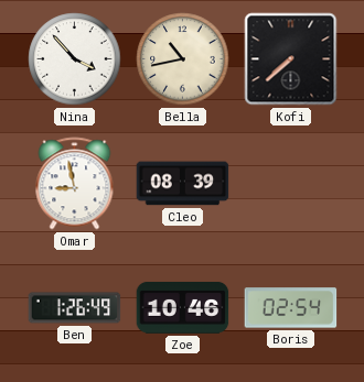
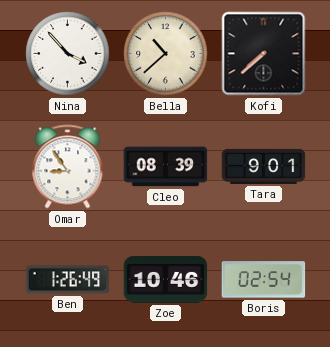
Bella: 10:43 -> 10:38 (166, 54)
Omar: 8:58 -> 8:54 (68, 167)
Tara: none -> 9:01 (264, 166)
